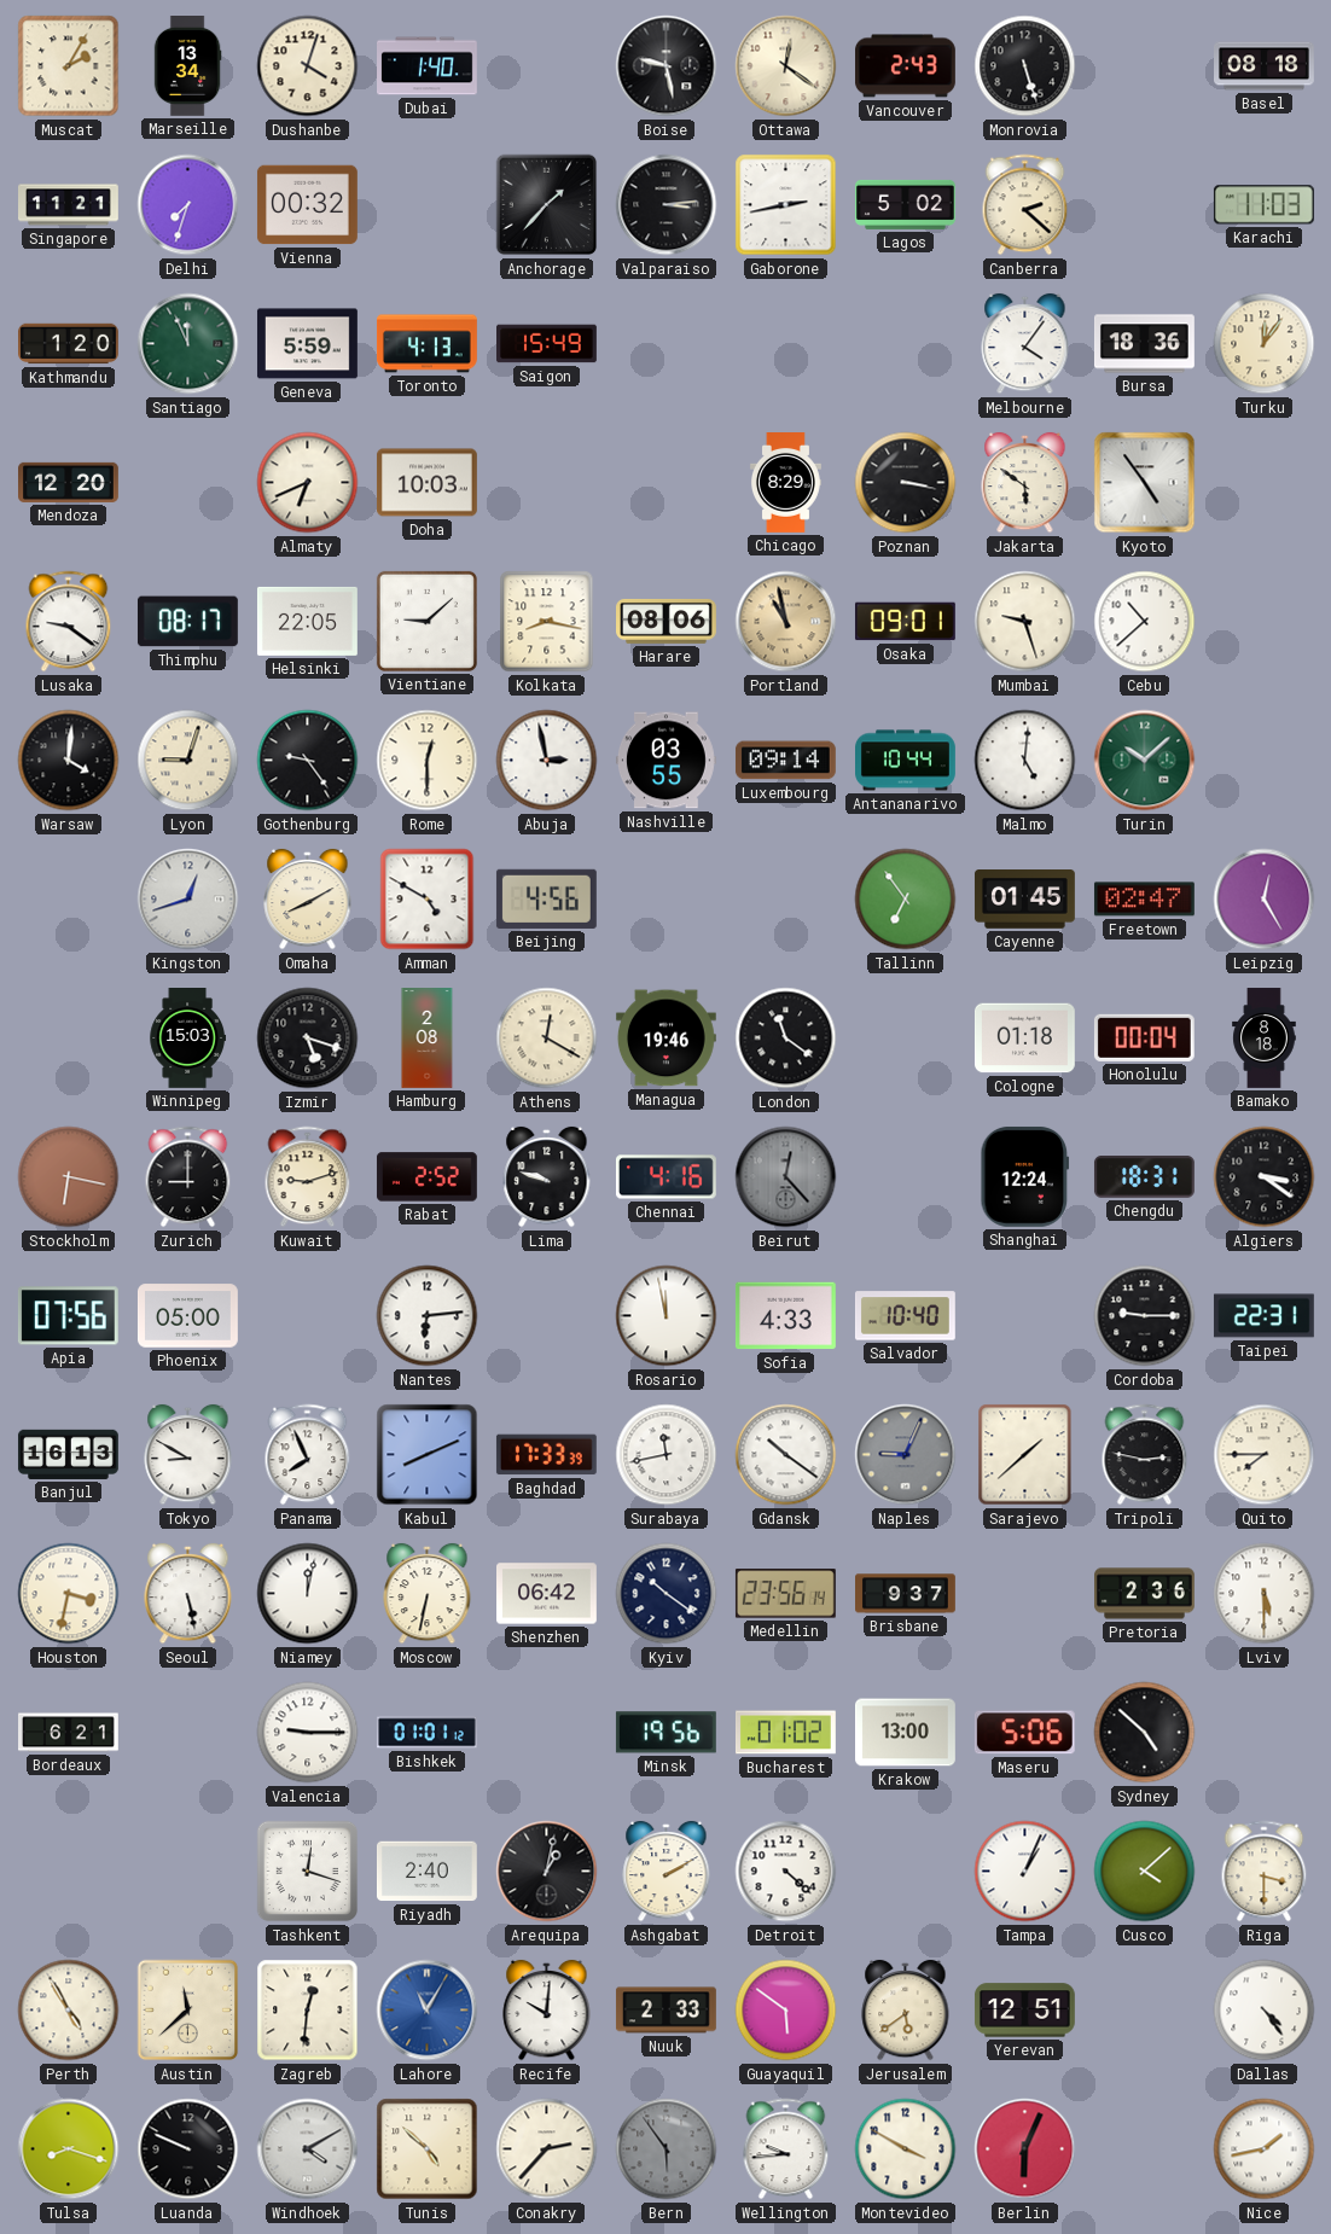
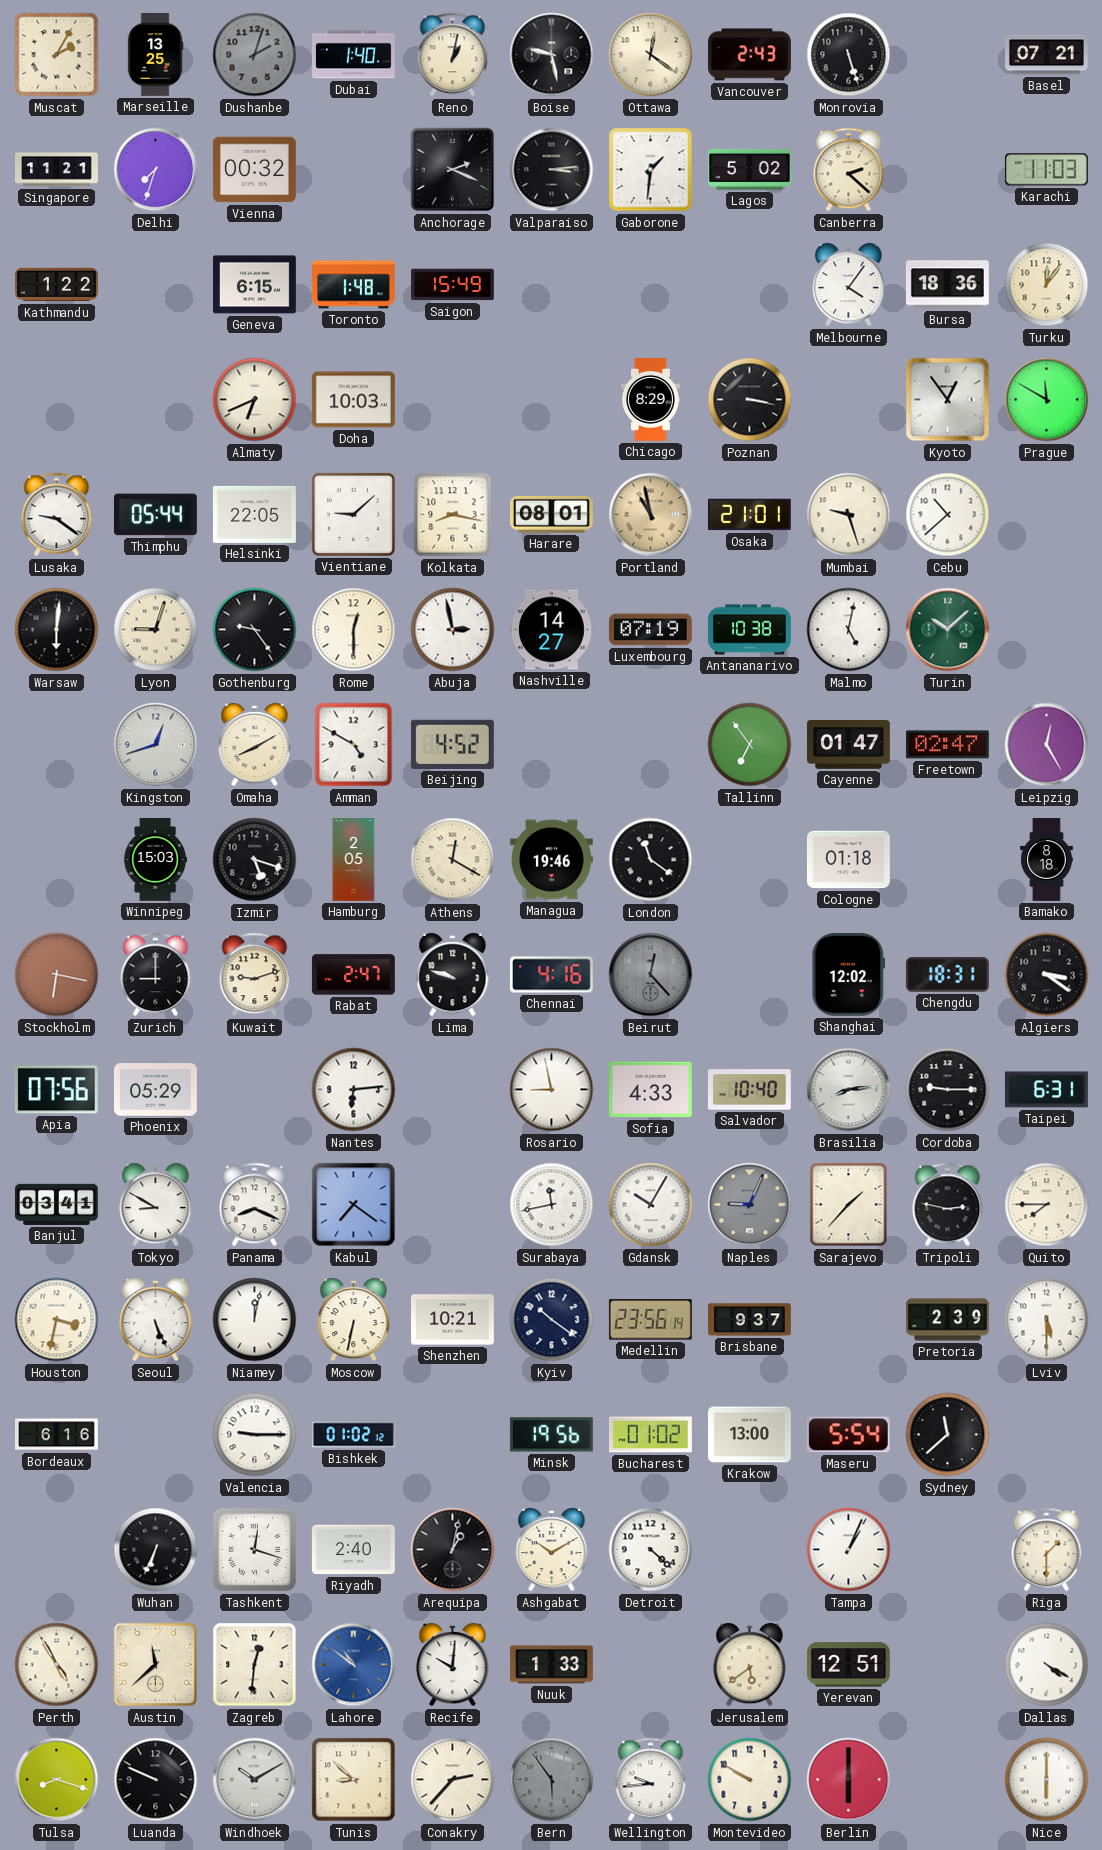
Marseille: 13:34 -> 13:25 (155, 55)
Dushanbe: 4:03 -> 2:03 (255, 55)
Dushanbe dial: cream -> grey (255, 55)
Reno: none -> 1:02 (453, 55)
Basel: 08:18 -> 07:21 (1047, 55)
Anchorage: 1:37 -> 2:19 (453, 170)
Gaborone: 2:43 -> 1:31 (651, 170)
Kathmandu: 1:20 -> 1:22 (57, 285)
Santiago: 11:56 -> none (188, 344)
Geneva: 5:59 -> 6:15 (254, 285)
Toronto: 4:13 -> 1:48 (354, 285)
Mendoza: 12:20 -> none (69, 482)
Jakarta: 5:51 -> none (1025, 483)
Kyoto: 4:54 -> 12:54 (948, 400)
Prague: none -> 11:50 (1047, 400)
Thimphu: 08:17 -> 05:44 (155, 515)
Harare: 08:06 -> 08:01 (552, 514)
Osaka: 09:01 -> 21:01 (749, 515)
Warsaw: 4:01 -> 6:01 (57, 630)
Nashville: 03:55 -> 14:27 (551, 630)
Luxembourg: 09:14 -> 07:19 (650, 630)
Antananarivo: 10:44 -> 10:38 (750, 630)
Malmo: 5:01 -> 5:02 (849, 630)
Beijing: 4:56 -> 4:52 (452, 744)
Cayenne: 01:45 -> 01:47 (849, 745)
Hamburg: 2:08 -> 2:05 (354, 860)
Honolulu: 00:04 -> none (1144, 1037)
Rabat: 2:52 -> 2:47 (353, 975)
Shanghai: 12:24 -> 12:02 (849, 974)
Phoenix: 05:00 -> 05:29 (156, 1090)
Rosario: 11:58 -> 8:58 (552, 1090)
Brasilia: none -> 8:14 (849, 1090)
Taipei: 22:31 -> 6:31 (1046, 1090)
Banjul: 16:13 -> 03:41 (56, 1204)
Panama: 7:56 -> 8:19 (255, 1205)
Kabul: 8:11 -> 7:21 (354, 1205)
Baghdad: 17:33 -> none (546, 1455)
Gdansk: 10:21 -> 10:05 (651, 1205)
Sarajevo: 1:38 -> 1:37 (849, 1205)
Seoul: 5:28 -> 5:26 (156, 1320)
Shenzhen: 06:42 -> 10:21 (453, 1320)
Pretoria: 2:36 -> 2:39 (948, 1320)
Bordeaux: 6:21 -> 6:16 (57, 1435)
Bishkek: 01:01 -> 01:02 (354, 1435)
Maseru: 5:06 -> 5:54 (848, 1435)
Sydney: 4:52 -> 11:38 (948, 1435)
Wuhan: none -> 6:34 (156, 1550)
Ashgabat: 2:10 -> 10:10 (552, 1550)
Cusco: 4:08 -> none (1145, 1872)
Riga: 3:30 -> 1:30 (1047, 1550)
Lahore: 11:05 -> 10:51 (354, 1665)
Nuuk: 2:33 -> 1:33 (552, 1665)
Guayaquil: 5:51 -> none (786, 2011)
Dallas: 4:24 -> 4:20 (1047, 1665)
Windhoek: 4:10 -> 10:10 (255, 1780)
Tunis: 4:52 -> 8:52 (354, 1780)
Montevideo: 3:50 -> 9:50 (750, 1780)
Berlin: 6:04 -> 6:00 (849, 1780)
Nice: 1:43 -> 6:00 (1047, 1780)
